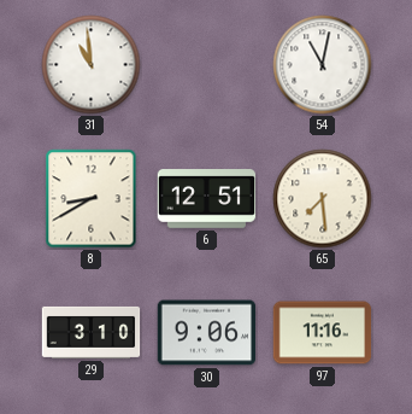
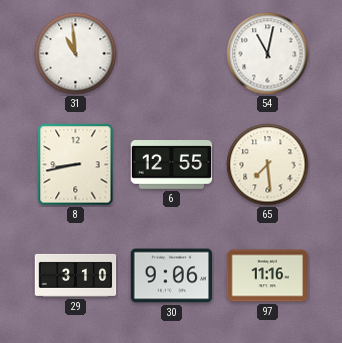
8: 8:40 -> 8:43 (76, 165)
6: 12:51 -> 12:55 (172, 165)
